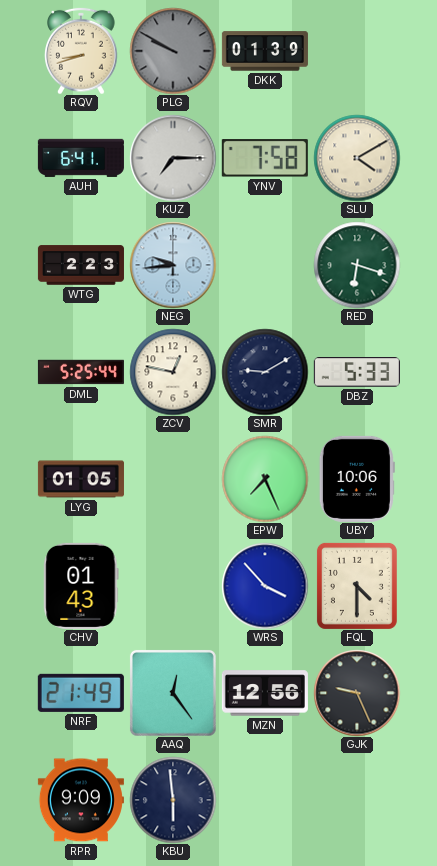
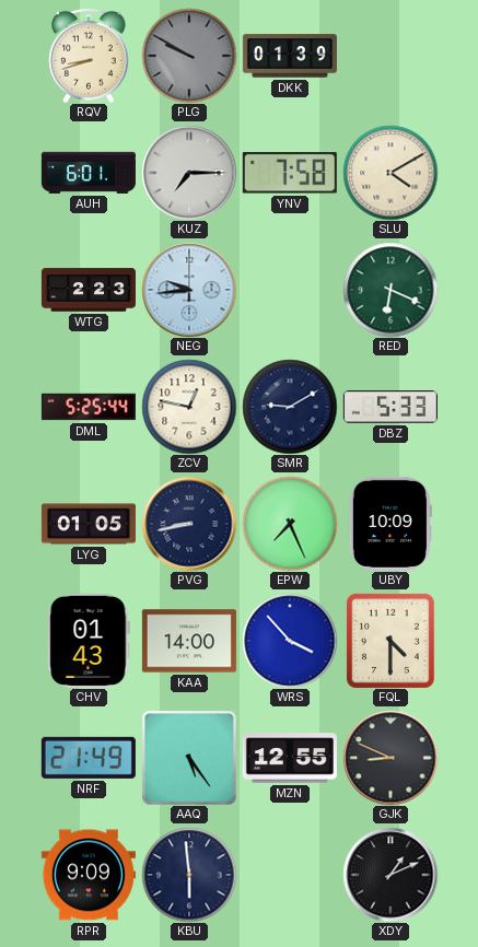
AUH: 6:41 -> 6:01 (89, 173)
RED: 6:18 -> 6:19 (390, 290)
PVG: none -> 8:43 (189, 524)
UBY: 10:06 -> 10:09 (390, 524)
KAA: none -> 14:00 (189, 641)
AAQ: 12:24 -> 5:24 (189, 758)
MZN: 12:56 -> 12:55 (290, 758)
GJK: 9:26 -> 8:49 (390, 758)
XDY: none -> 1:11 (390, 875)
